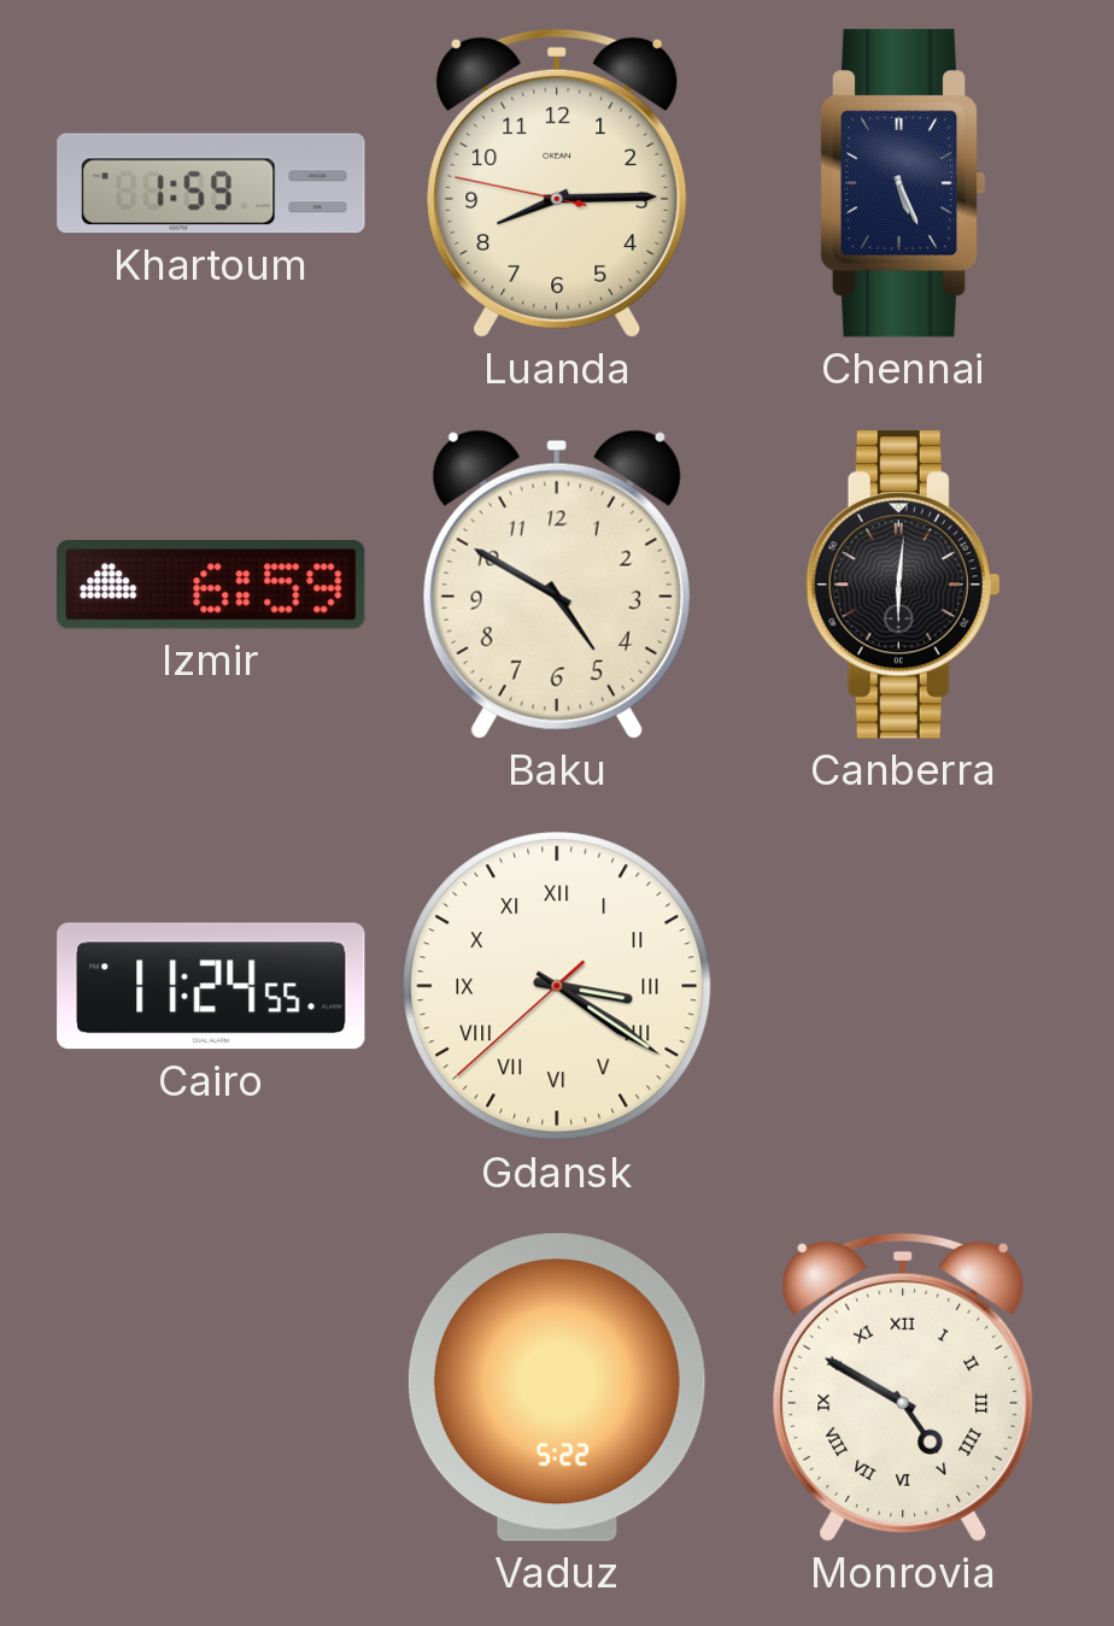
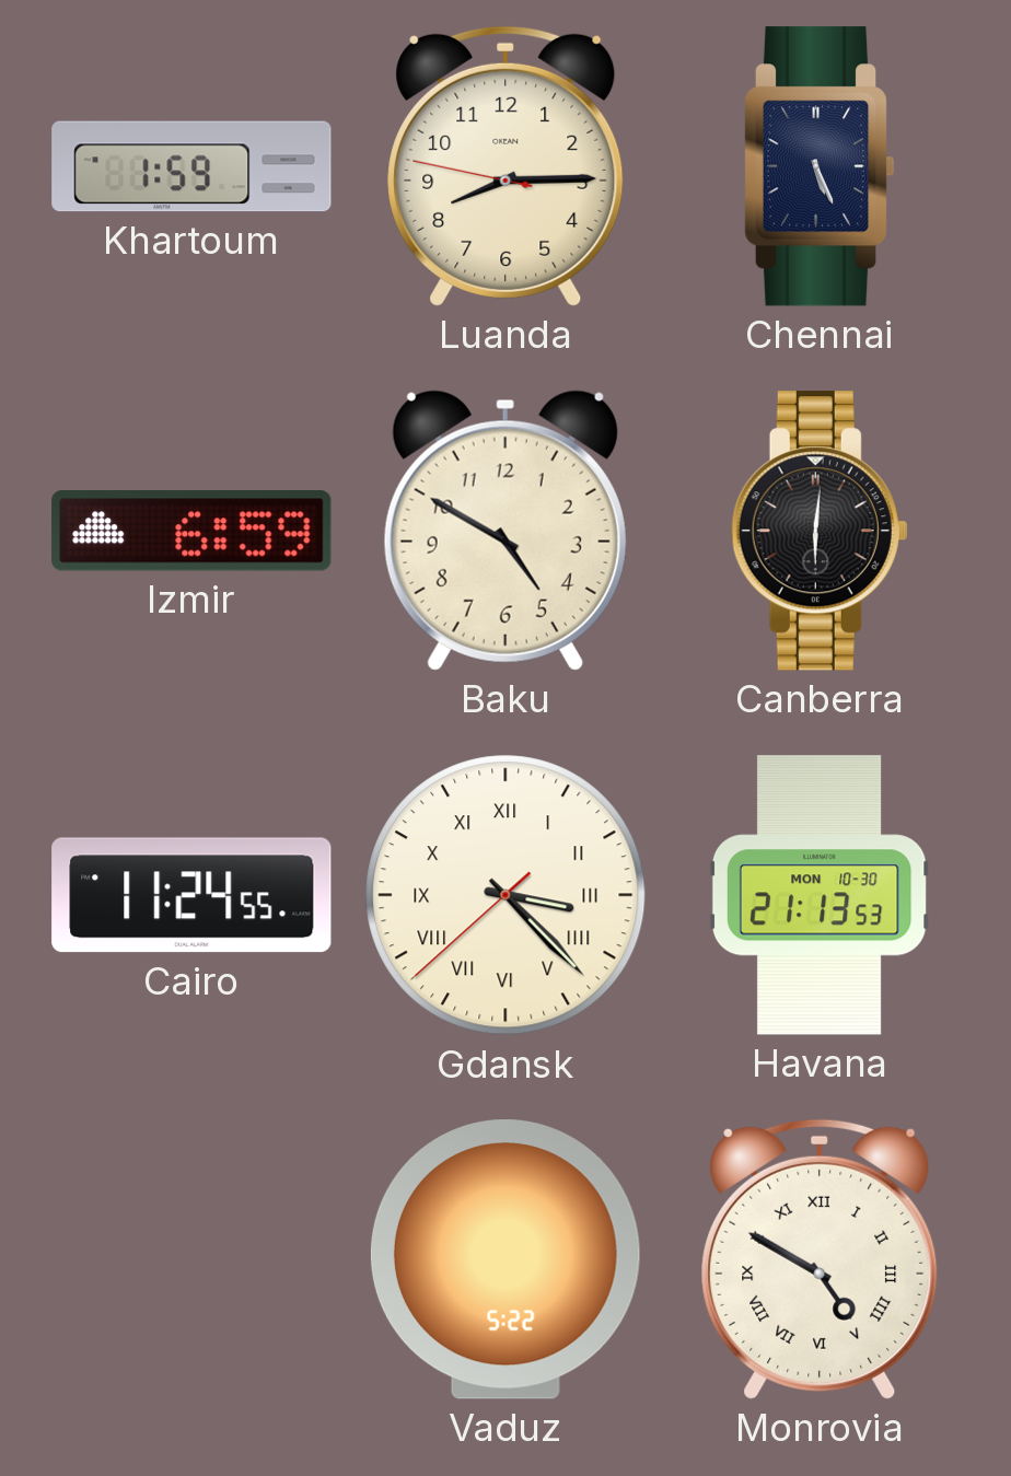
Gdansk: 3:20 -> 3:22 (505, 895)
Havana: none -> 21:13 (820, 895)
